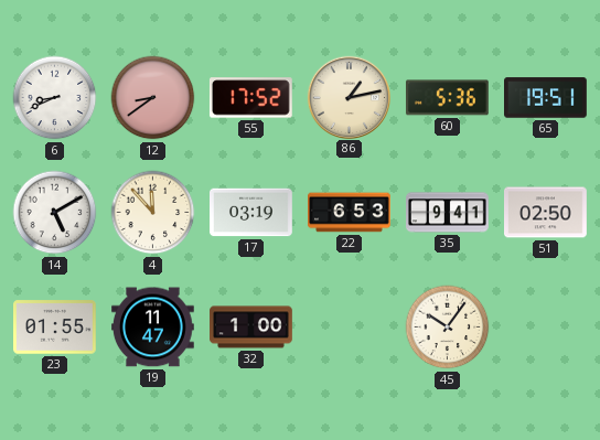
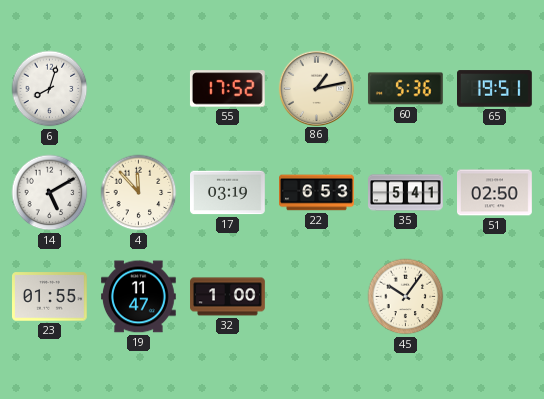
6: 8:41 -> 8:03 (50, 89)
12: 8:39 -> none (153, 98)
35: 9:41 -> 5:41 (406, 193)
